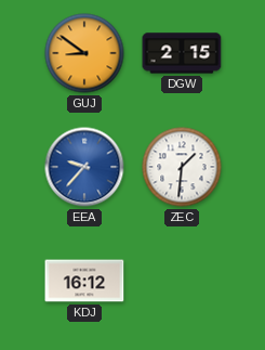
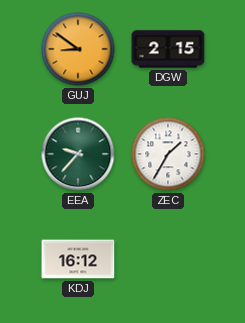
EEA dial: blue -> green (78, 154)
ZEC: 1:31 -> 1:35 (168, 154)
